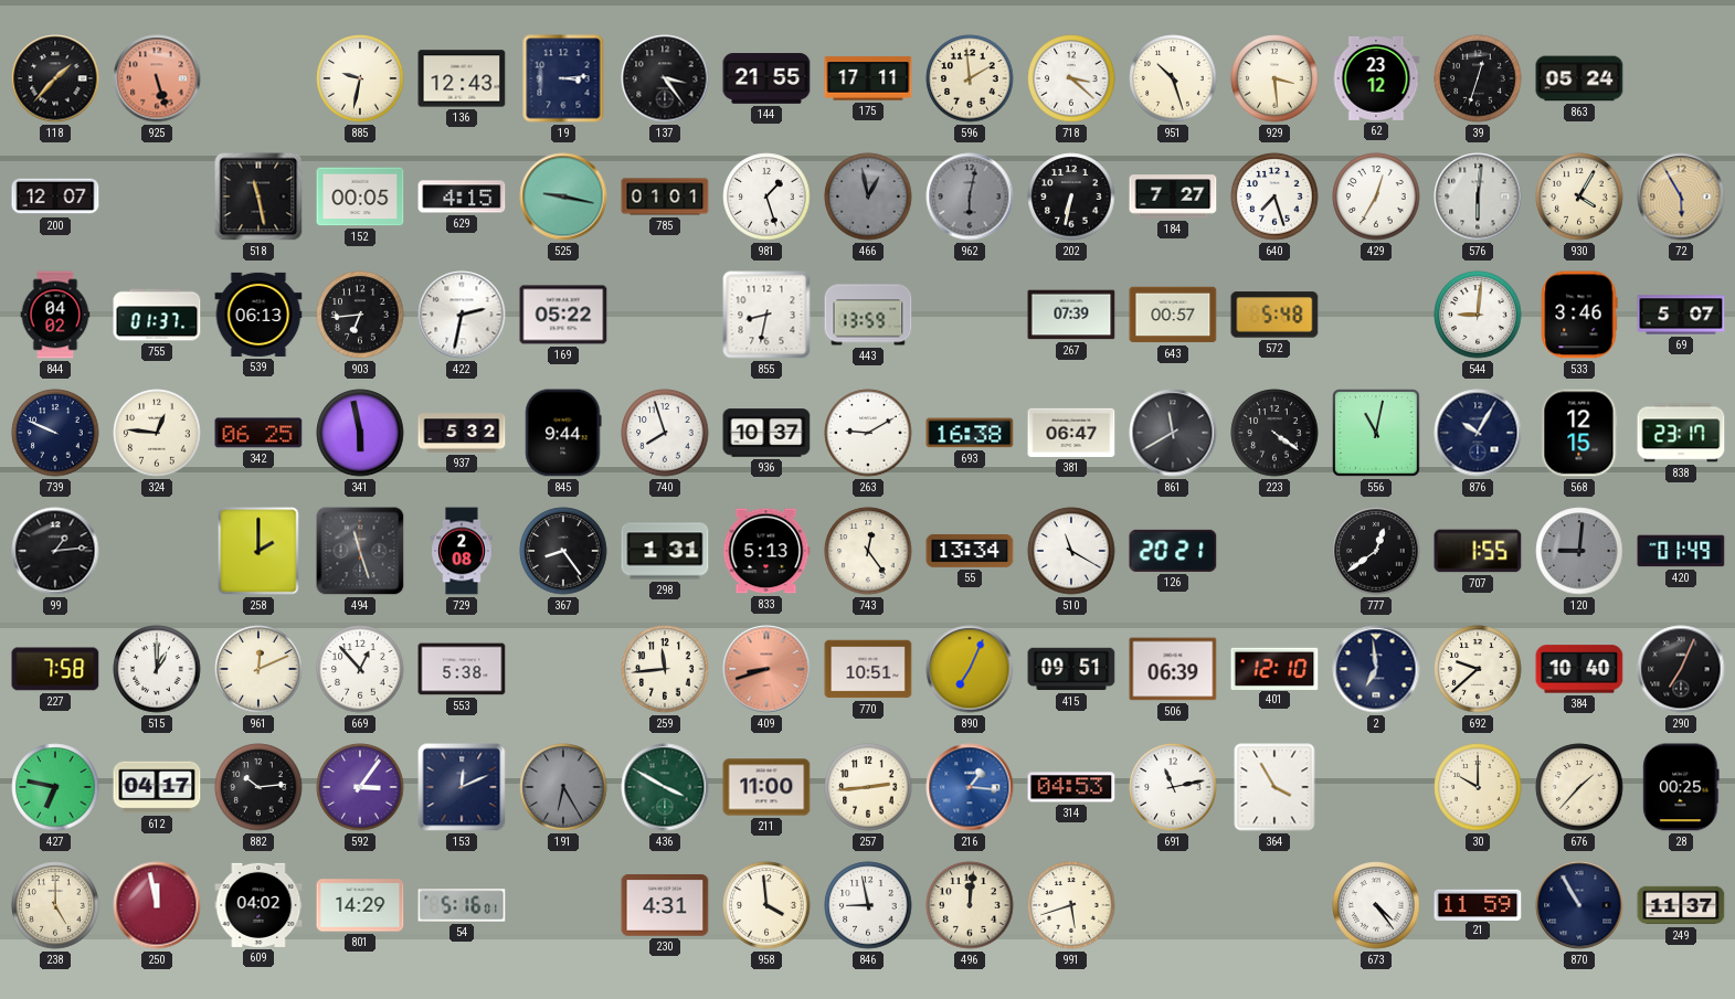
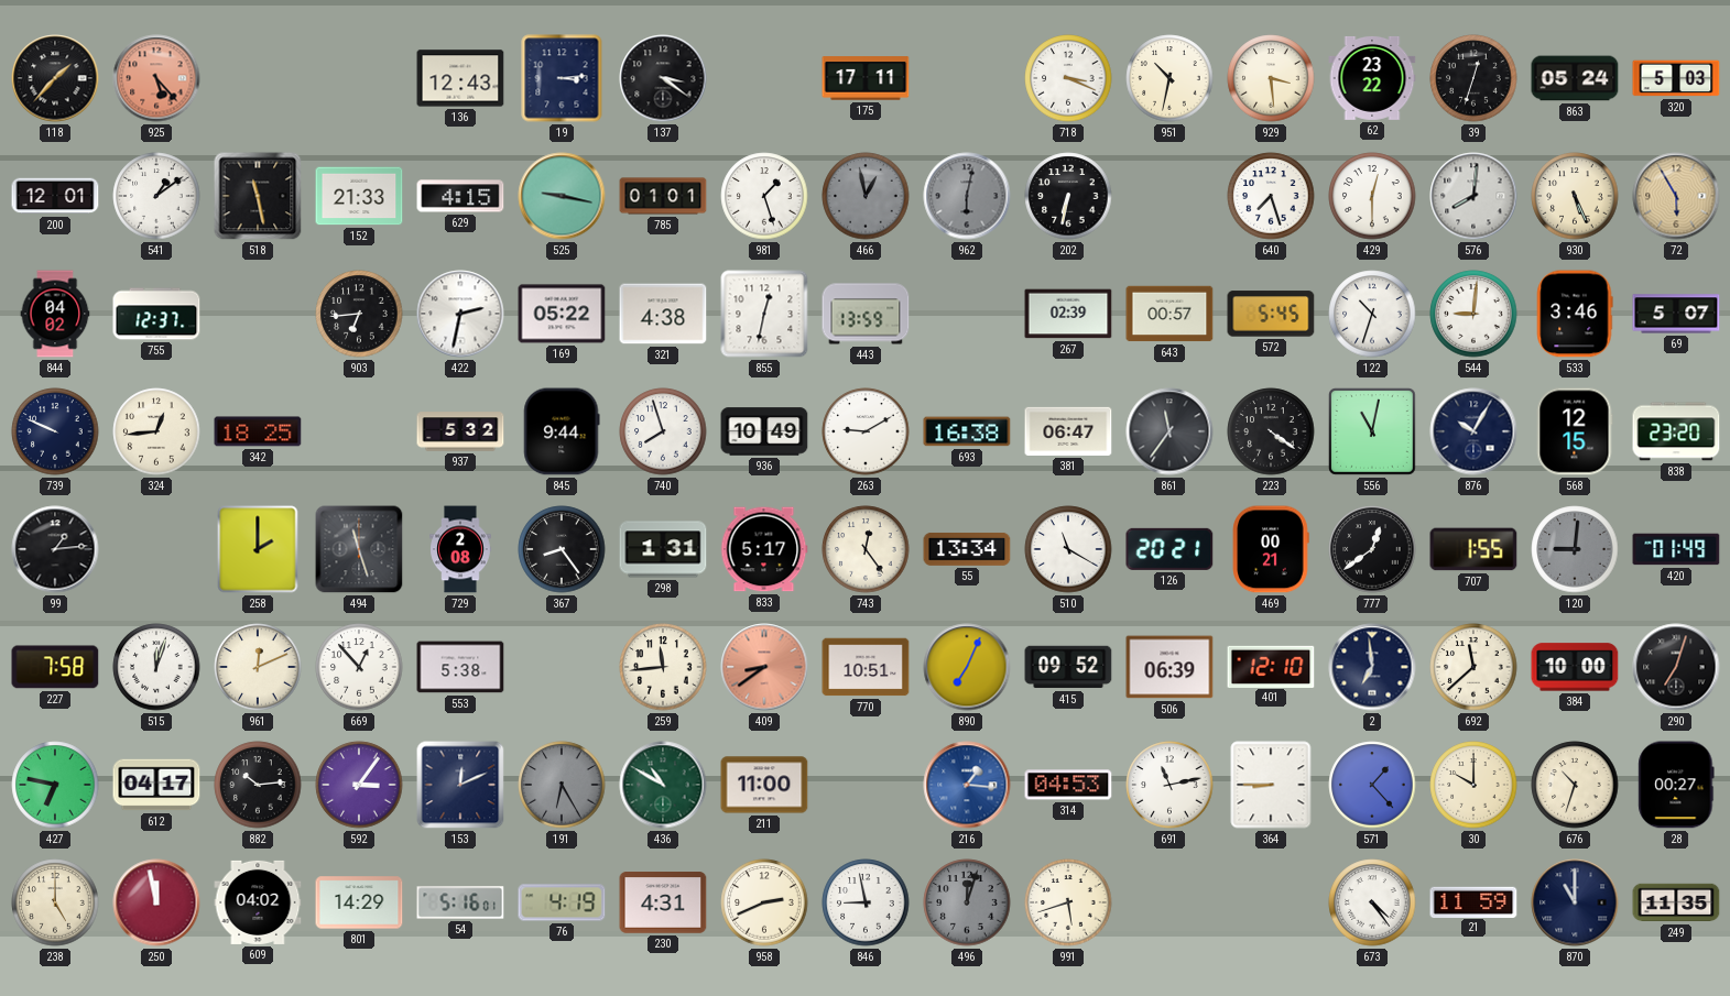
925: 5:27 -> 5:23 (156, 78)
885: 9:32 -> none (360, 78)
137: 3:24 -> 3:21 (663, 78)
144: 21:55 -> none (766, 78)
596: 1:59 -> none (970, 78)
718: 3:22 -> 3:19 (1068, 78)
951: 10:27 -> 10:32 (1169, 78)
62: 23:12 -> 23:22 (1372, 78)
320: none -> 5:03 (1676, 78)
200: 12:07 -> 12:01 (55, 196)
541: none -> 1:09 (156, 196)
152: 00:05 -> 21:33 (359, 196)
184: 7:27 -> none (1173, 196)
429: 12:35 -> 12:30 (1372, 196)
576: 6:01 -> 8:01 (1473, 196)
930: 4:05 -> 5:26 (1575, 196)
755: 01:37 -> 12:37 (156, 314)
539: 06:13 -> none (258, 315)
321: none -> 4:38 (663, 314)
855: 8:32 -> 12:32 (764, 314)
267: 07:39 -> 02:39 (1068, 314)
572: 5:48 -> 5:45 (1271, 314)
122: none -> 10:33 (1372, 314)
324: 12:46 -> 12:44 (156, 431)
342: 06:25 -> 18:25 (258, 431)
341: 5:58 -> none (360, 433)
936: 10:37 -> 10:49 (764, 431)
861: 11:40 -> 11:36 (1169, 431)
838: 23:17 -> 23:20 (1676, 431)
833: 5:13 -> 5:17 (764, 549)
469: none -> 00:21 (1271, 549)
515: 1:00 -> 12:03 (156, 667)
409: 8:42 -> 8:39 (764, 667)
415: 09:51 -> 09:52 (1068, 667)
692: 9:38 -> 11:38 (1473, 667)
384: 10:40 -> 10:00 (1575, 667)
290: 7:04 -> 7:03 (1676, 667)
436: 3:50 -> 10:50 (663, 785)
257: 2:44 -> none (868, 787)
364: 3:55 -> 8:45 (1271, 785)
571: none -> 1:23 (1372, 785)
676: 1:37 -> 10:33 (1575, 785)
28: 00:25 -> 00:27 (1676, 785)
76: none -> 4:19 (562, 902)
958: 3:59 -> 2:41 (764, 902)
496: 12:01 -> 12:03 (967, 902)
496 dial: cream -> grey (967, 902)
870: 10:55 -> 11:00 (1575, 902)
249: 11:37 -> 11:35 (1676, 902)
